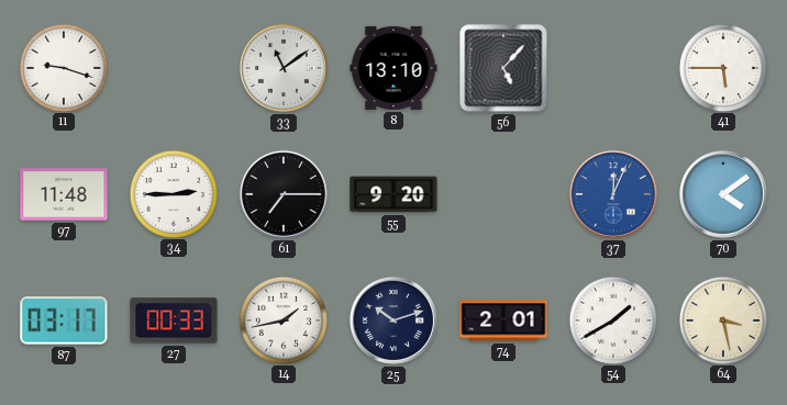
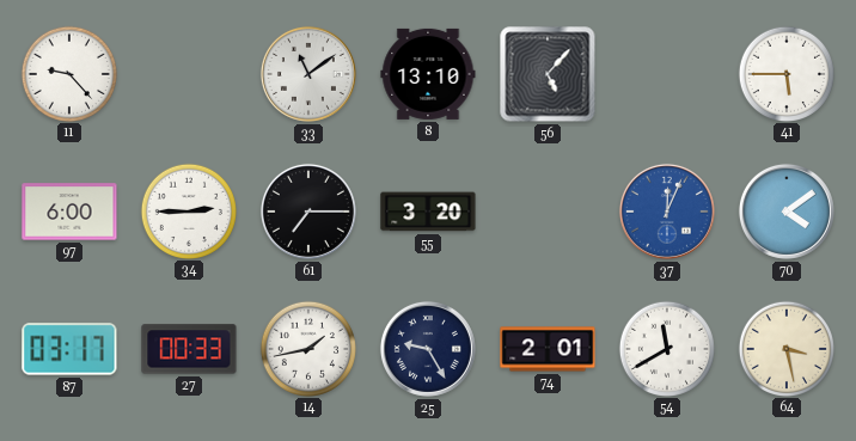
11: 9:18 -> 9:23 (68, 73)
97: 11:48 -> 6:00 (69, 212)
55: 9:20 -> 3:20 (428, 212)
25: 10:12 -> 9:25 (428, 349)
54: 1:40 -> 11:40 (666, 348)
